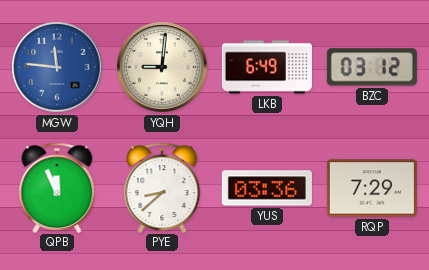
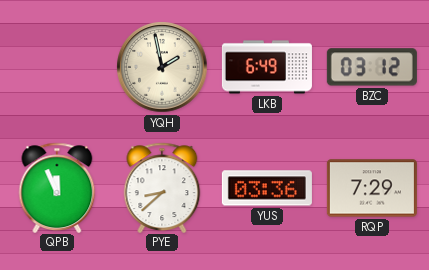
MGW: 11:46 -> none (57, 67)
YQH: 9:01 -> 1:58 (162, 67)
